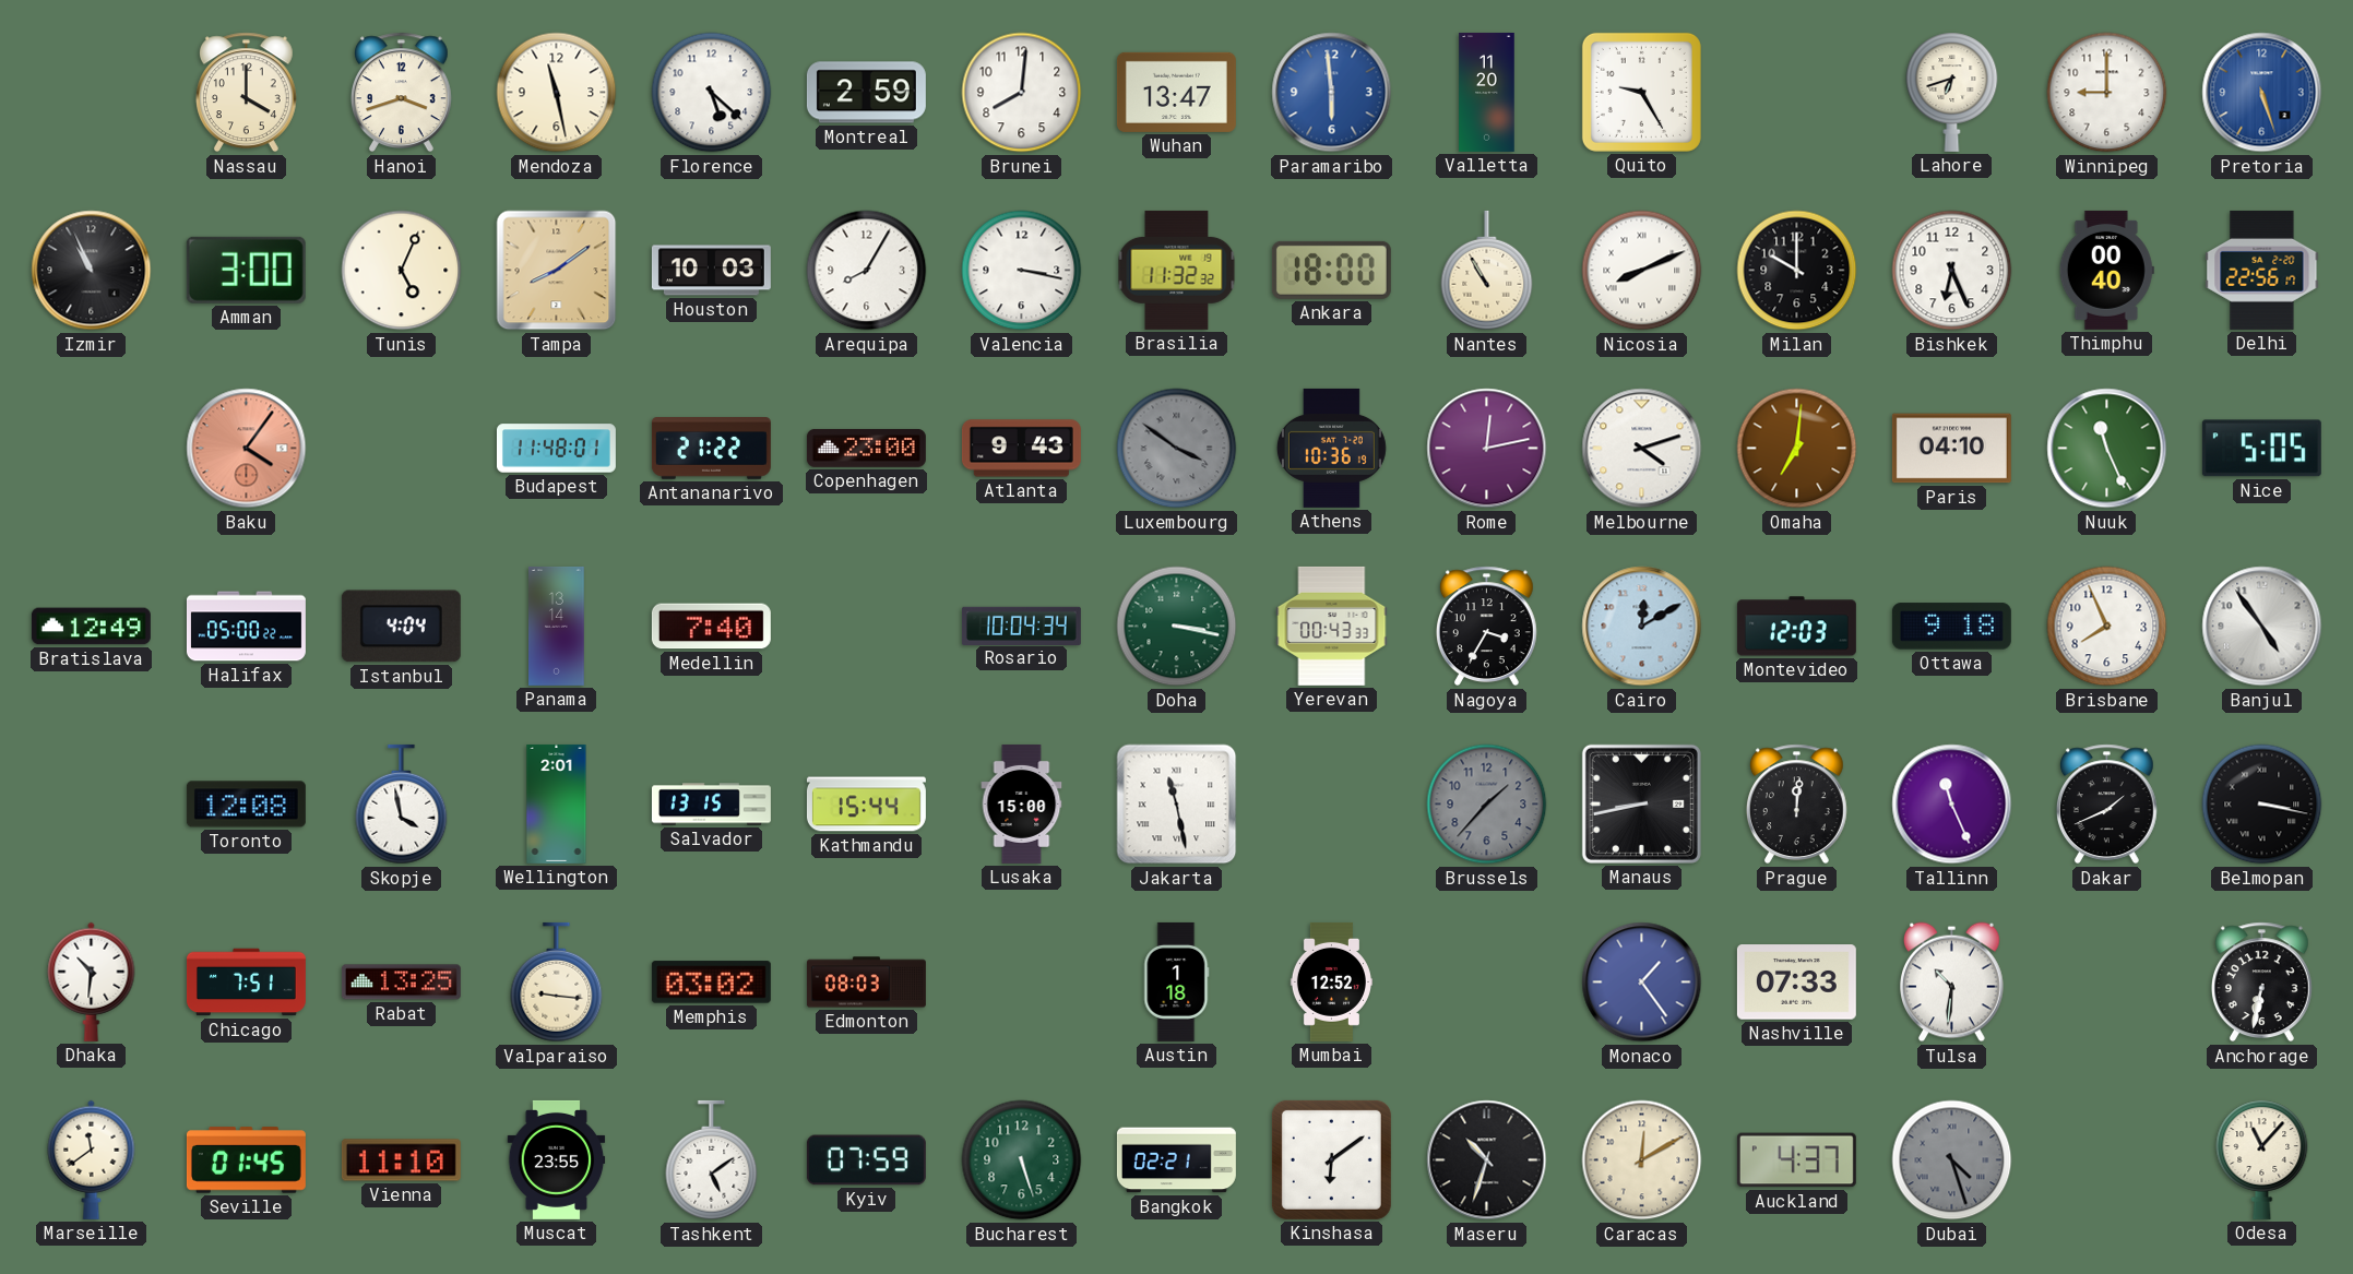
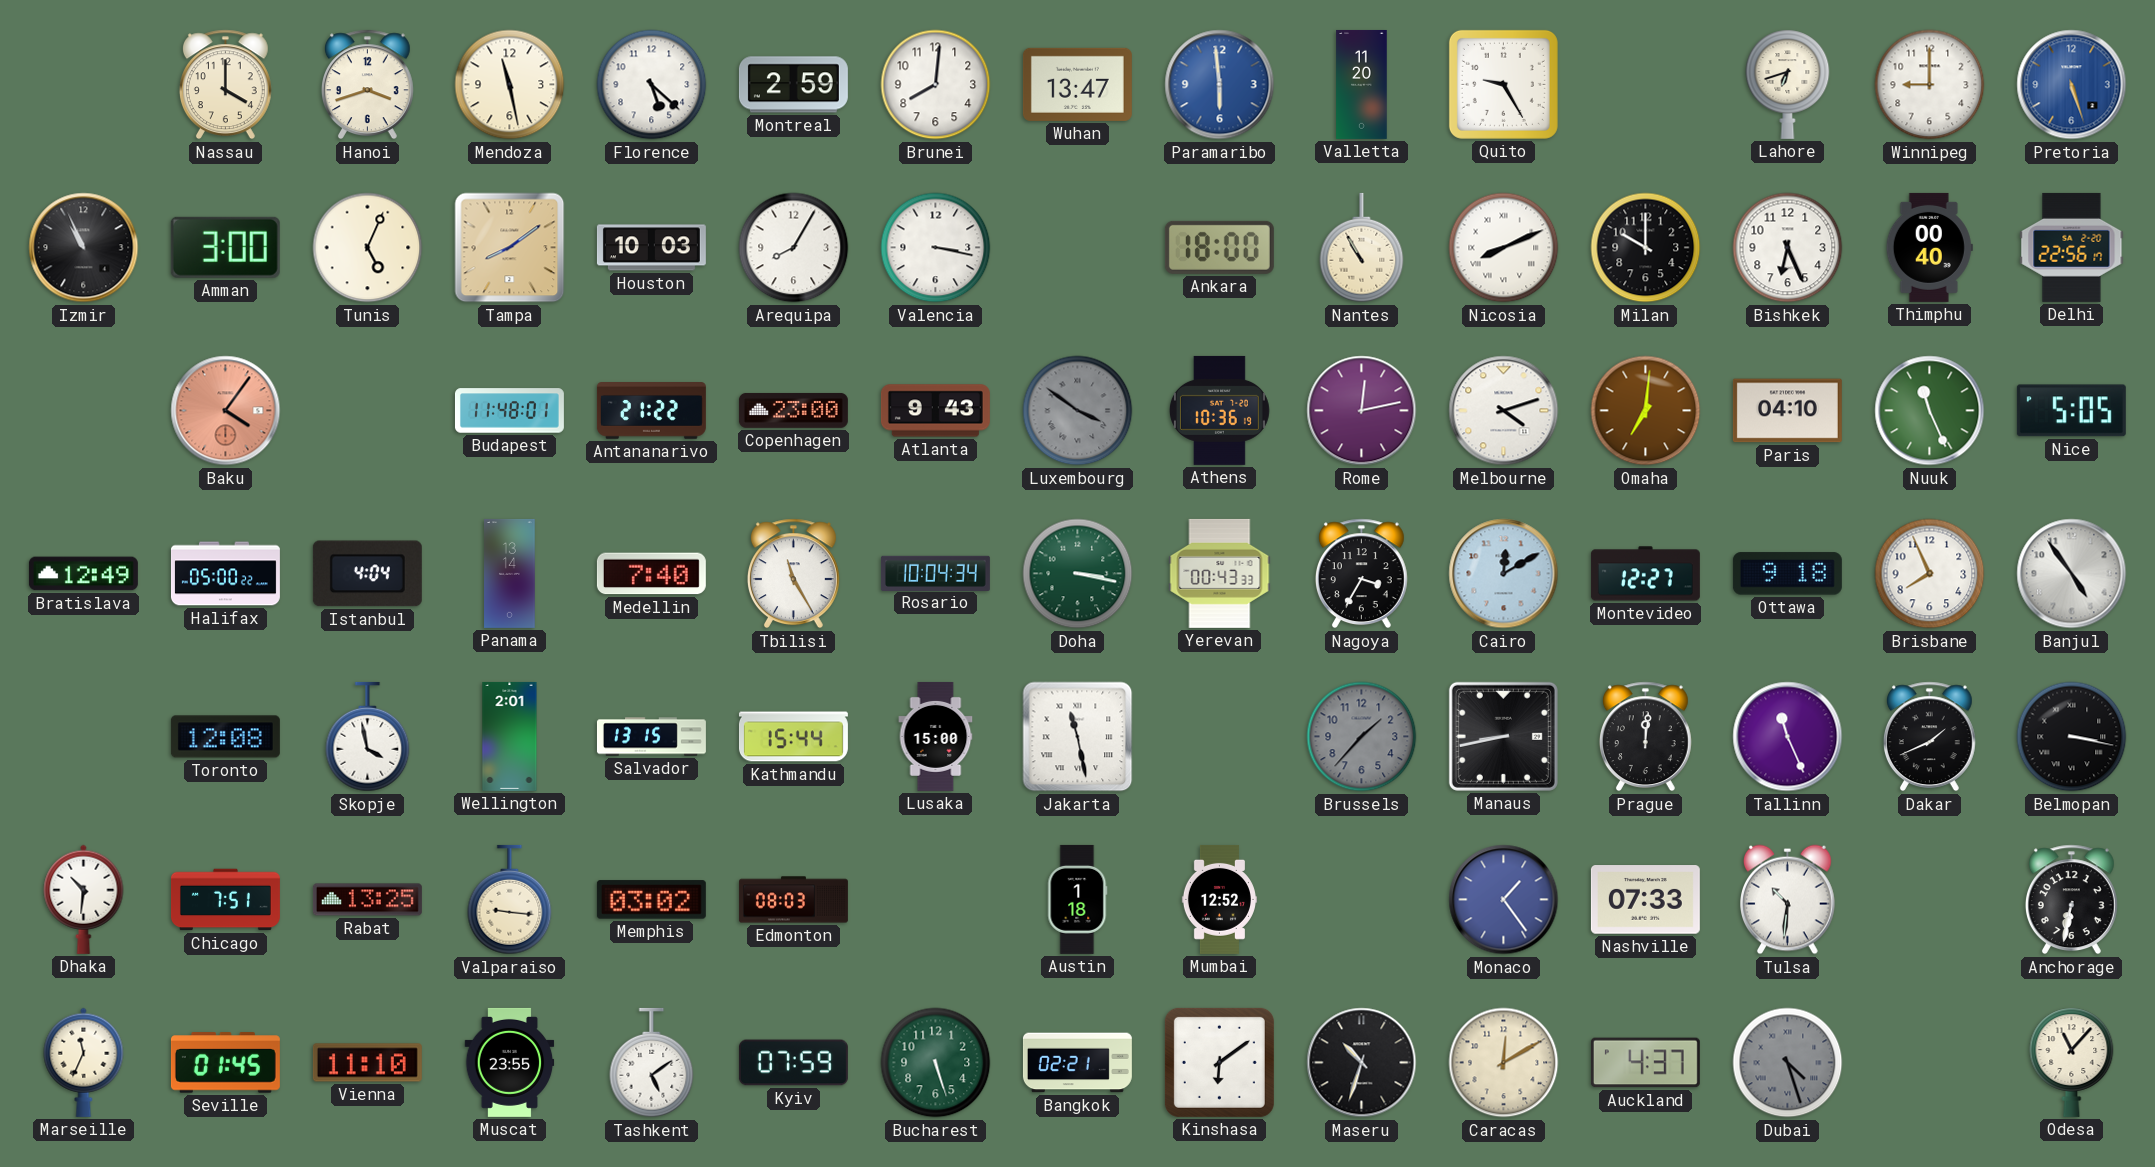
Brasilia: 11:32 -> none (1177, 270)
Tbilisi: none -> 11:25 (793, 574)
Montevideo: 12:03 -> 12:27 (1645, 574)
Marseille: 11:39 -> 11:34 (84, 1062)
